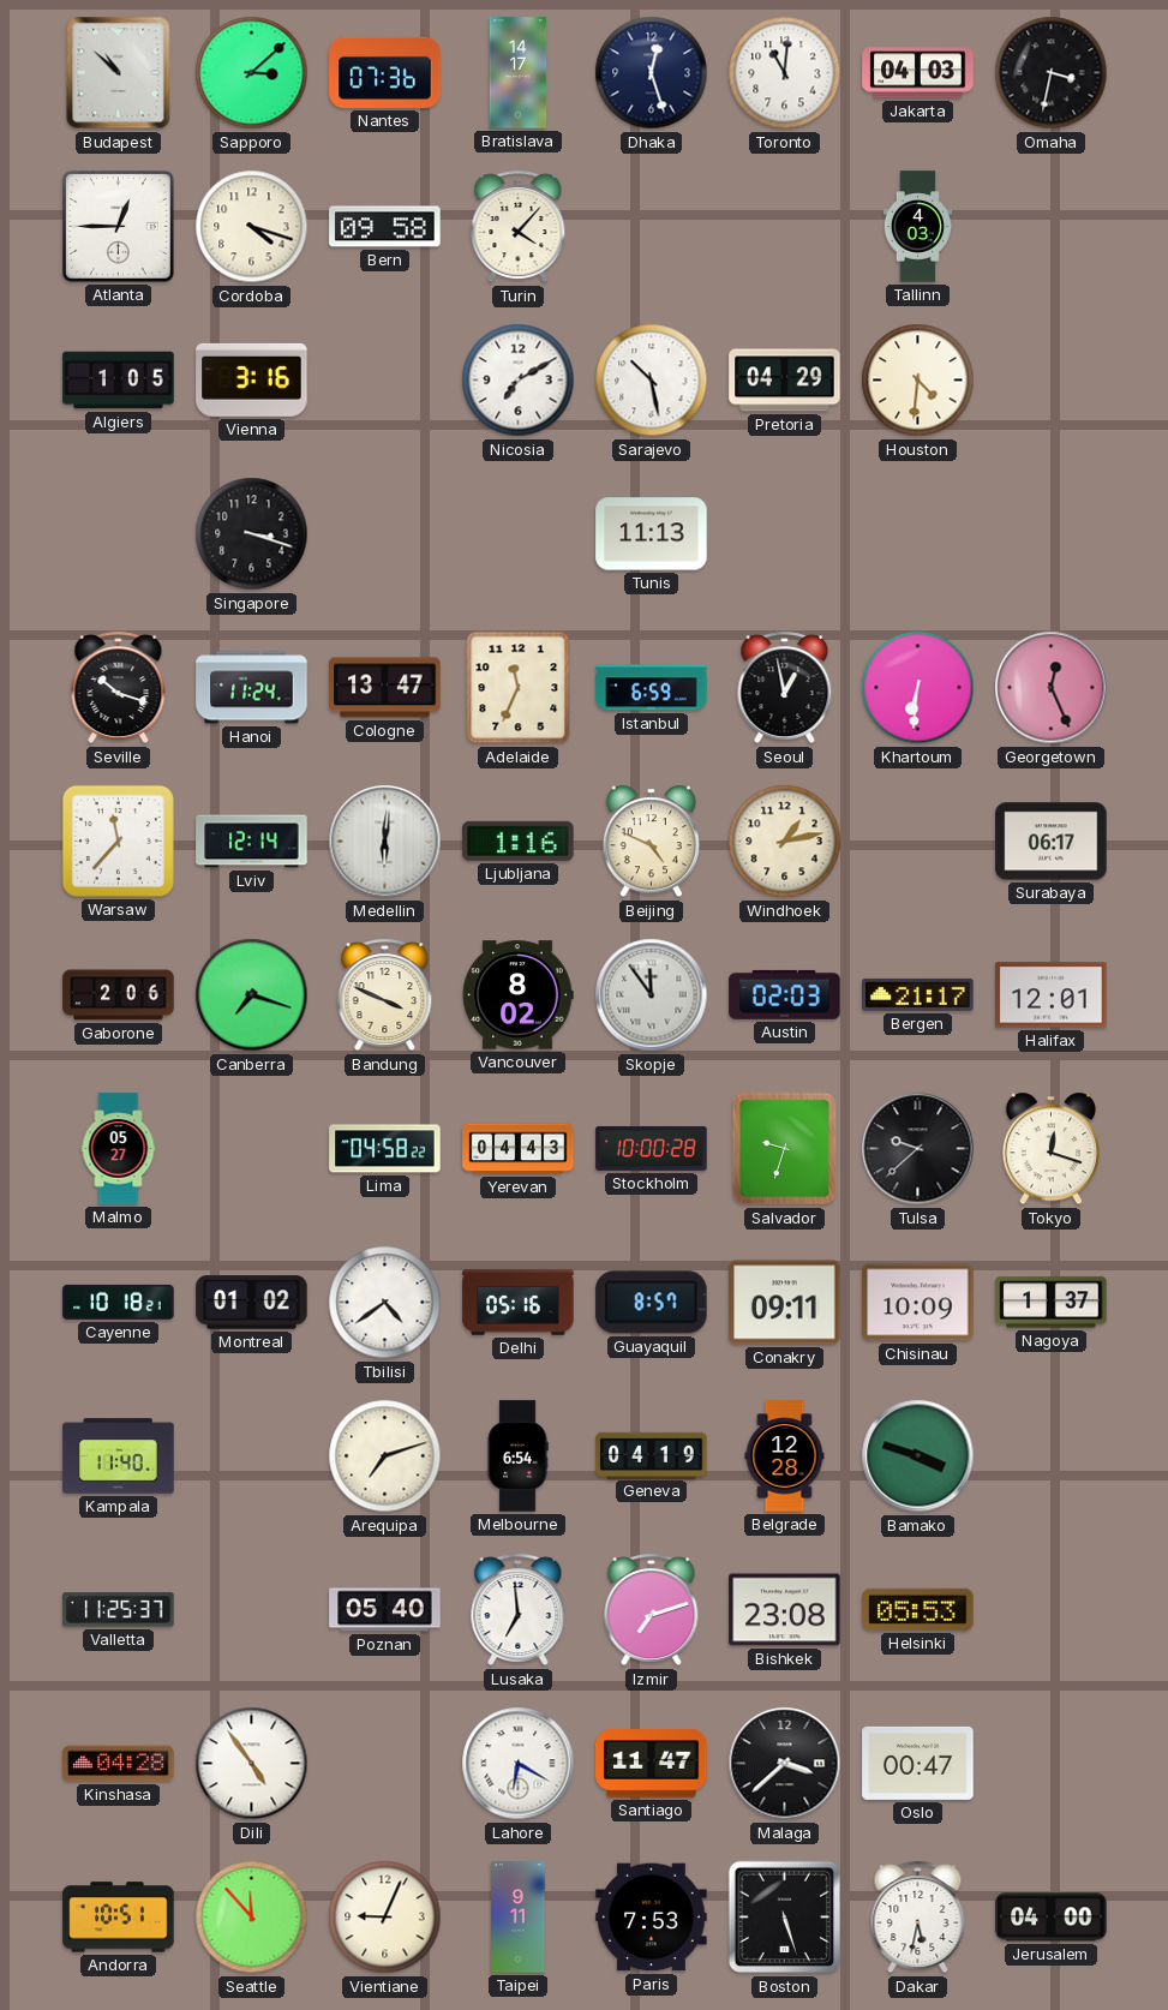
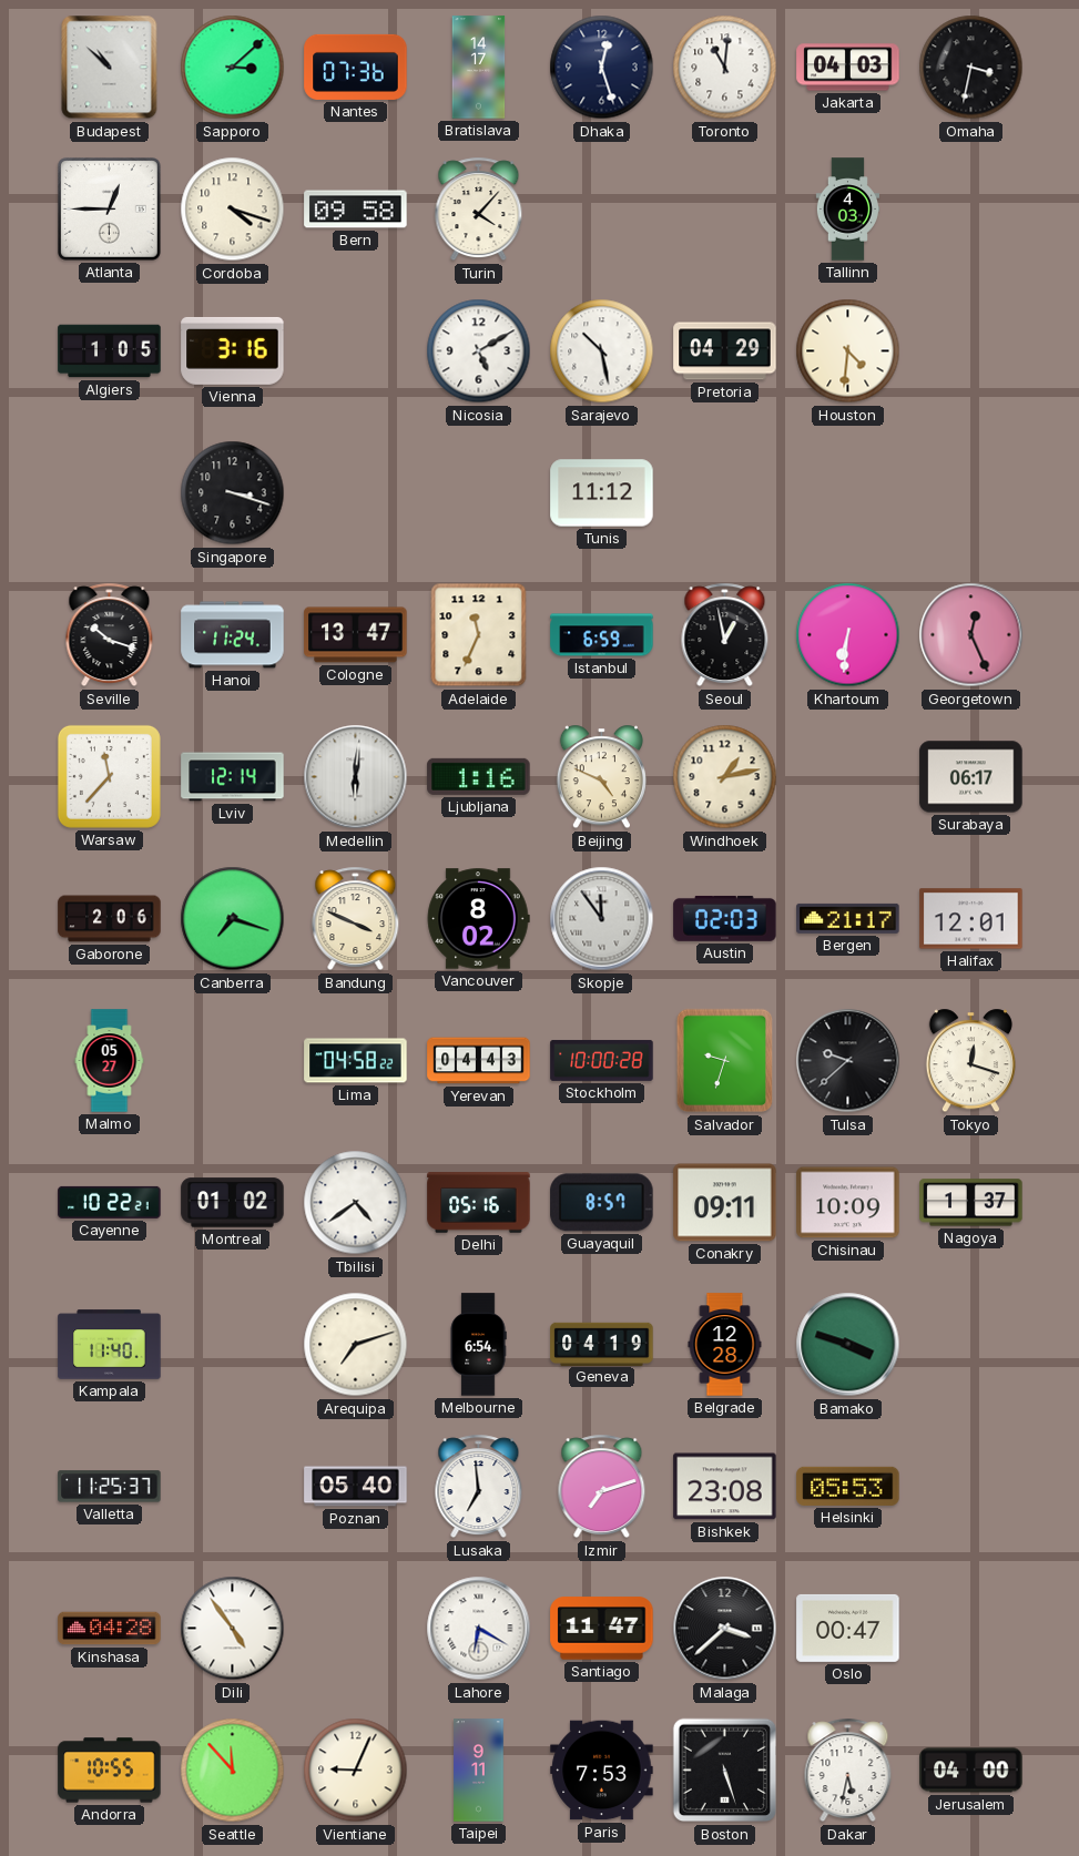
Nicosia: 7:10 -> 5:10 (479, 351)
Tunis: 11:13 -> 11:12 (602, 493)
Cayenne: 10:18 -> 10:22 (110, 1202)
Andorra: 10:51 -> 10:55 (110, 1771)
